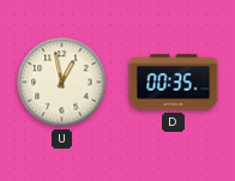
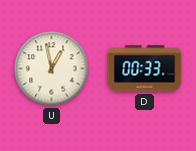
D: 00:35 -> 00:33 (145, 69)
